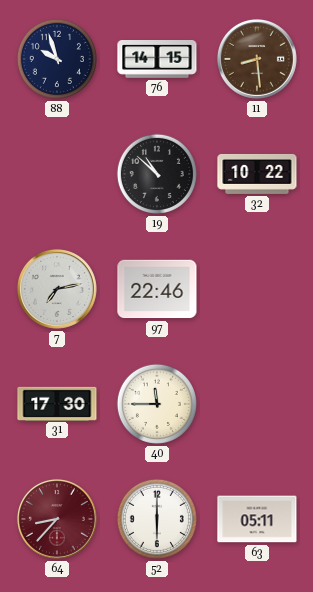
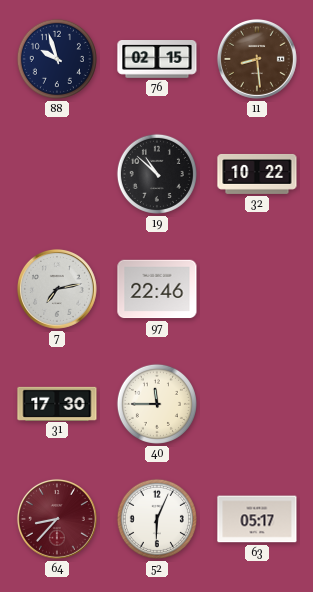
76: 14:15 -> 02:15 (157, 60)
52: 6:00 -> 6:04 (157, 519)
63: 05:11 -> 05:17 (257, 519)
